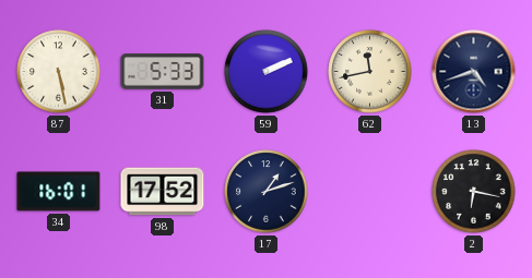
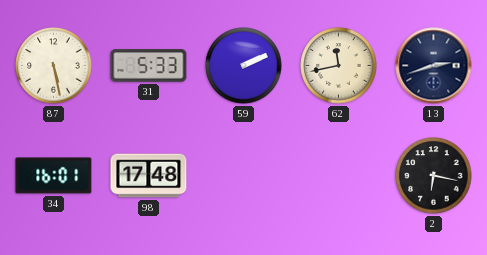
13: 4:42 -> 2:42 (434, 66)
98: 17:52 -> 17:48 (149, 176)
17: 1:12 -> none (267, 192)
